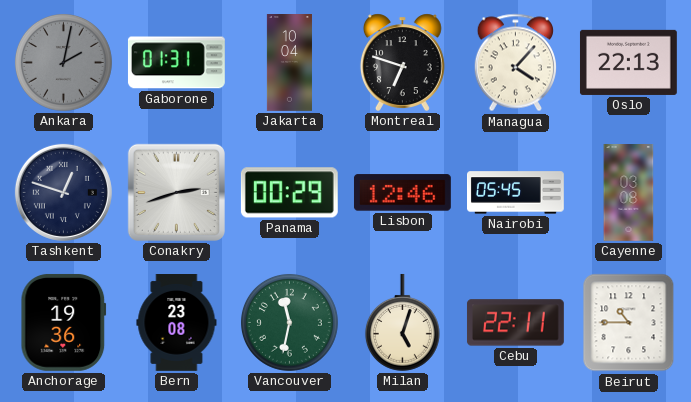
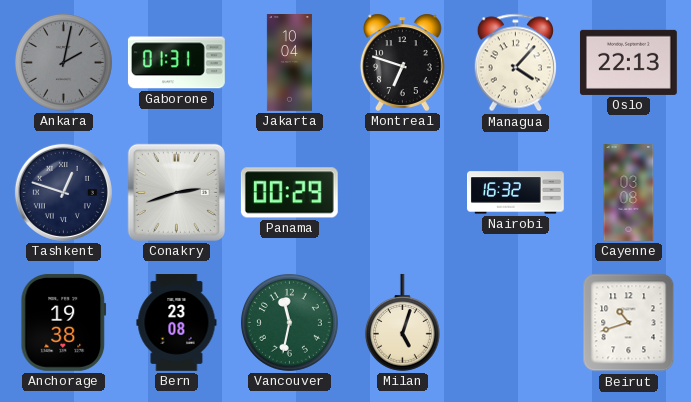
Lisbon: 12:46 -> none (402, 193)
Nairobi: 05:45 -> 16:32 (516, 193)
Anchorage: 19:36 -> 19:38 (64, 322)
Cebu: 22:11 -> none (515, 323)
Beirut: 10:45 -> 10:42 (629, 323)
